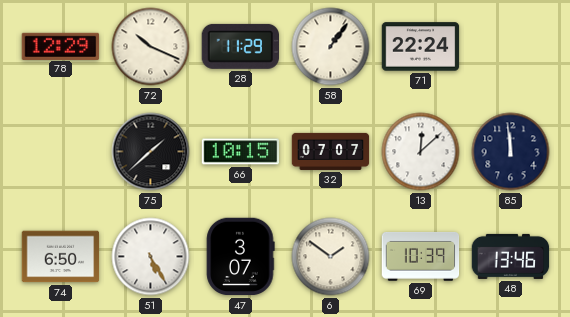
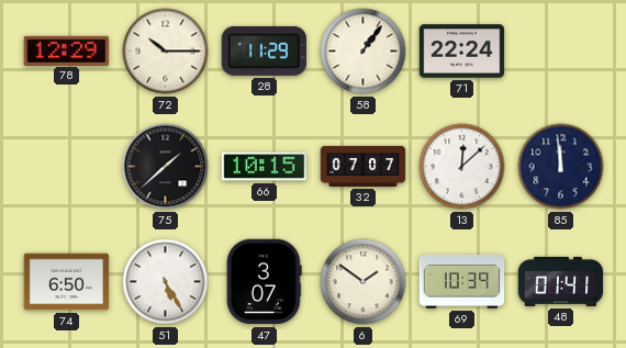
72: 10:19 -> 10:15 (166, 52)
48: 13:46 -> 01:41 (561, 281)
